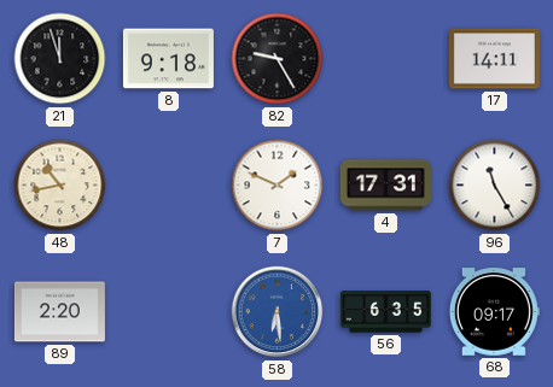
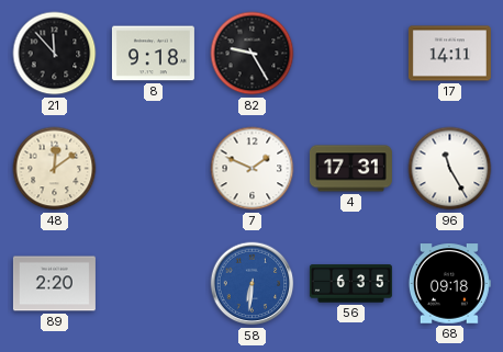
21: 11:57 -> 11:53 (55, 54)
48: 10:43 -> 12:09 (55, 169)
58: 6:29 -> 6:31 (253, 284)
68: 09:17 -> 09:18 (449, 284)
